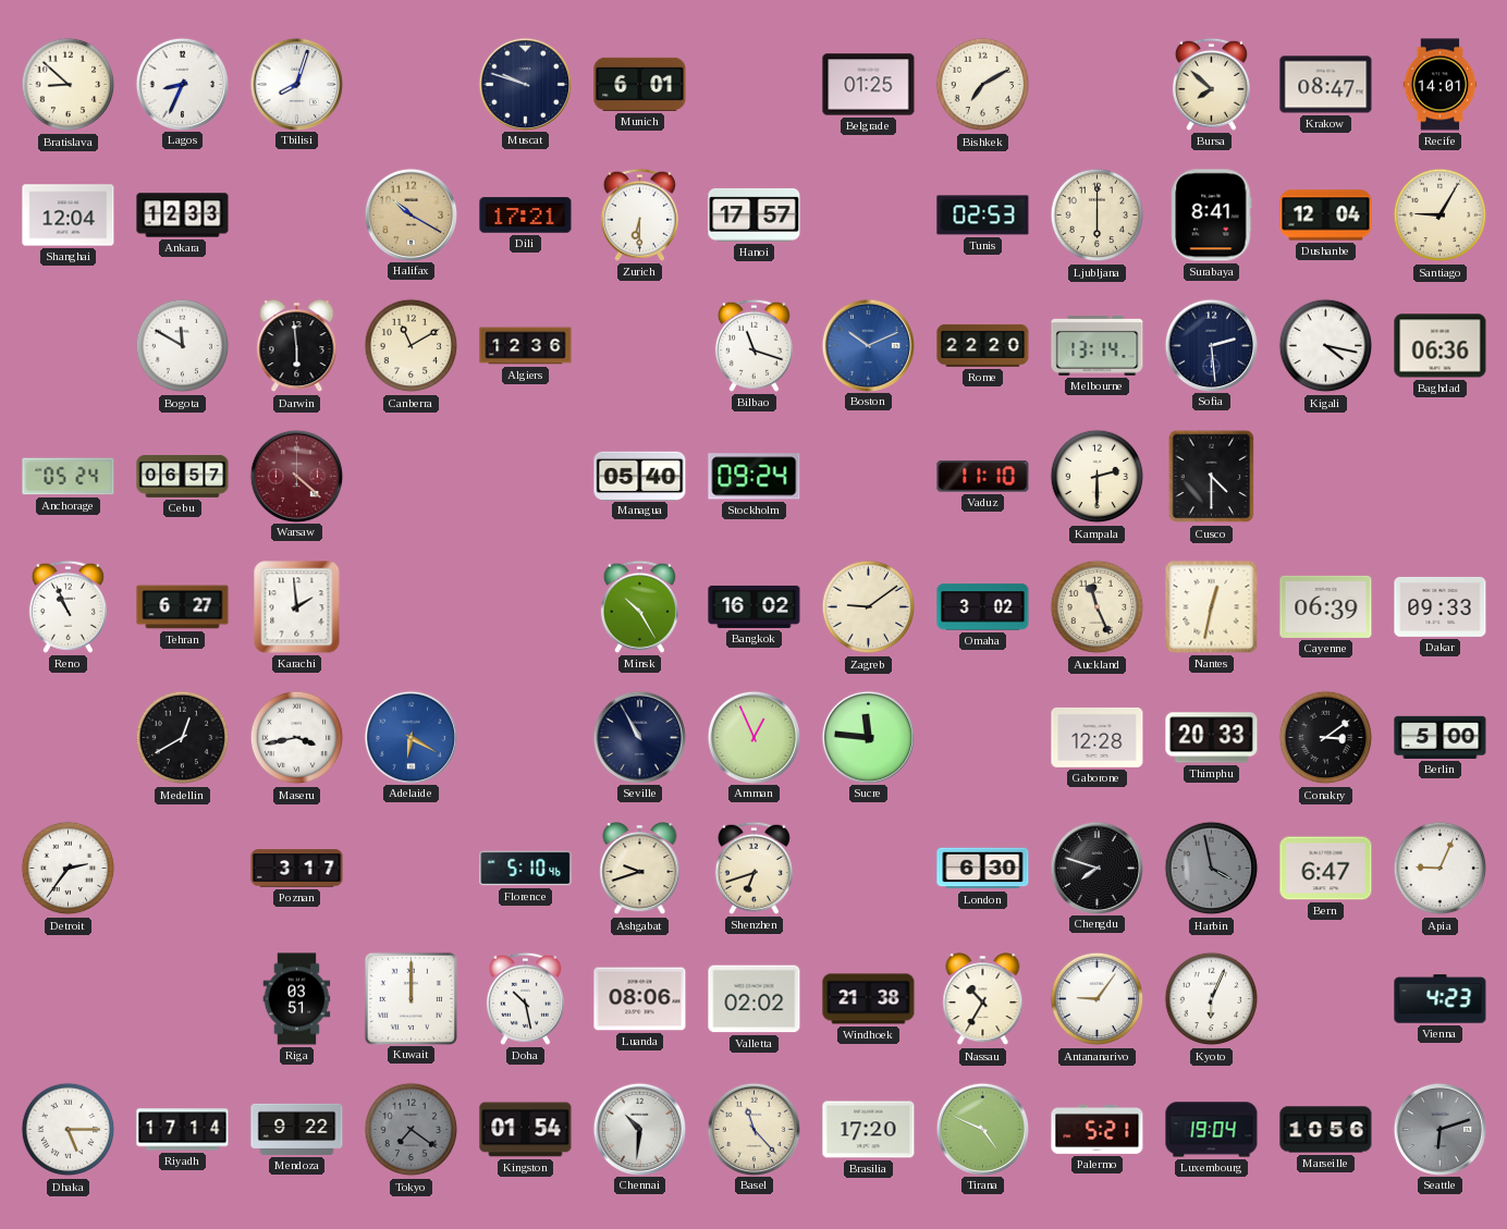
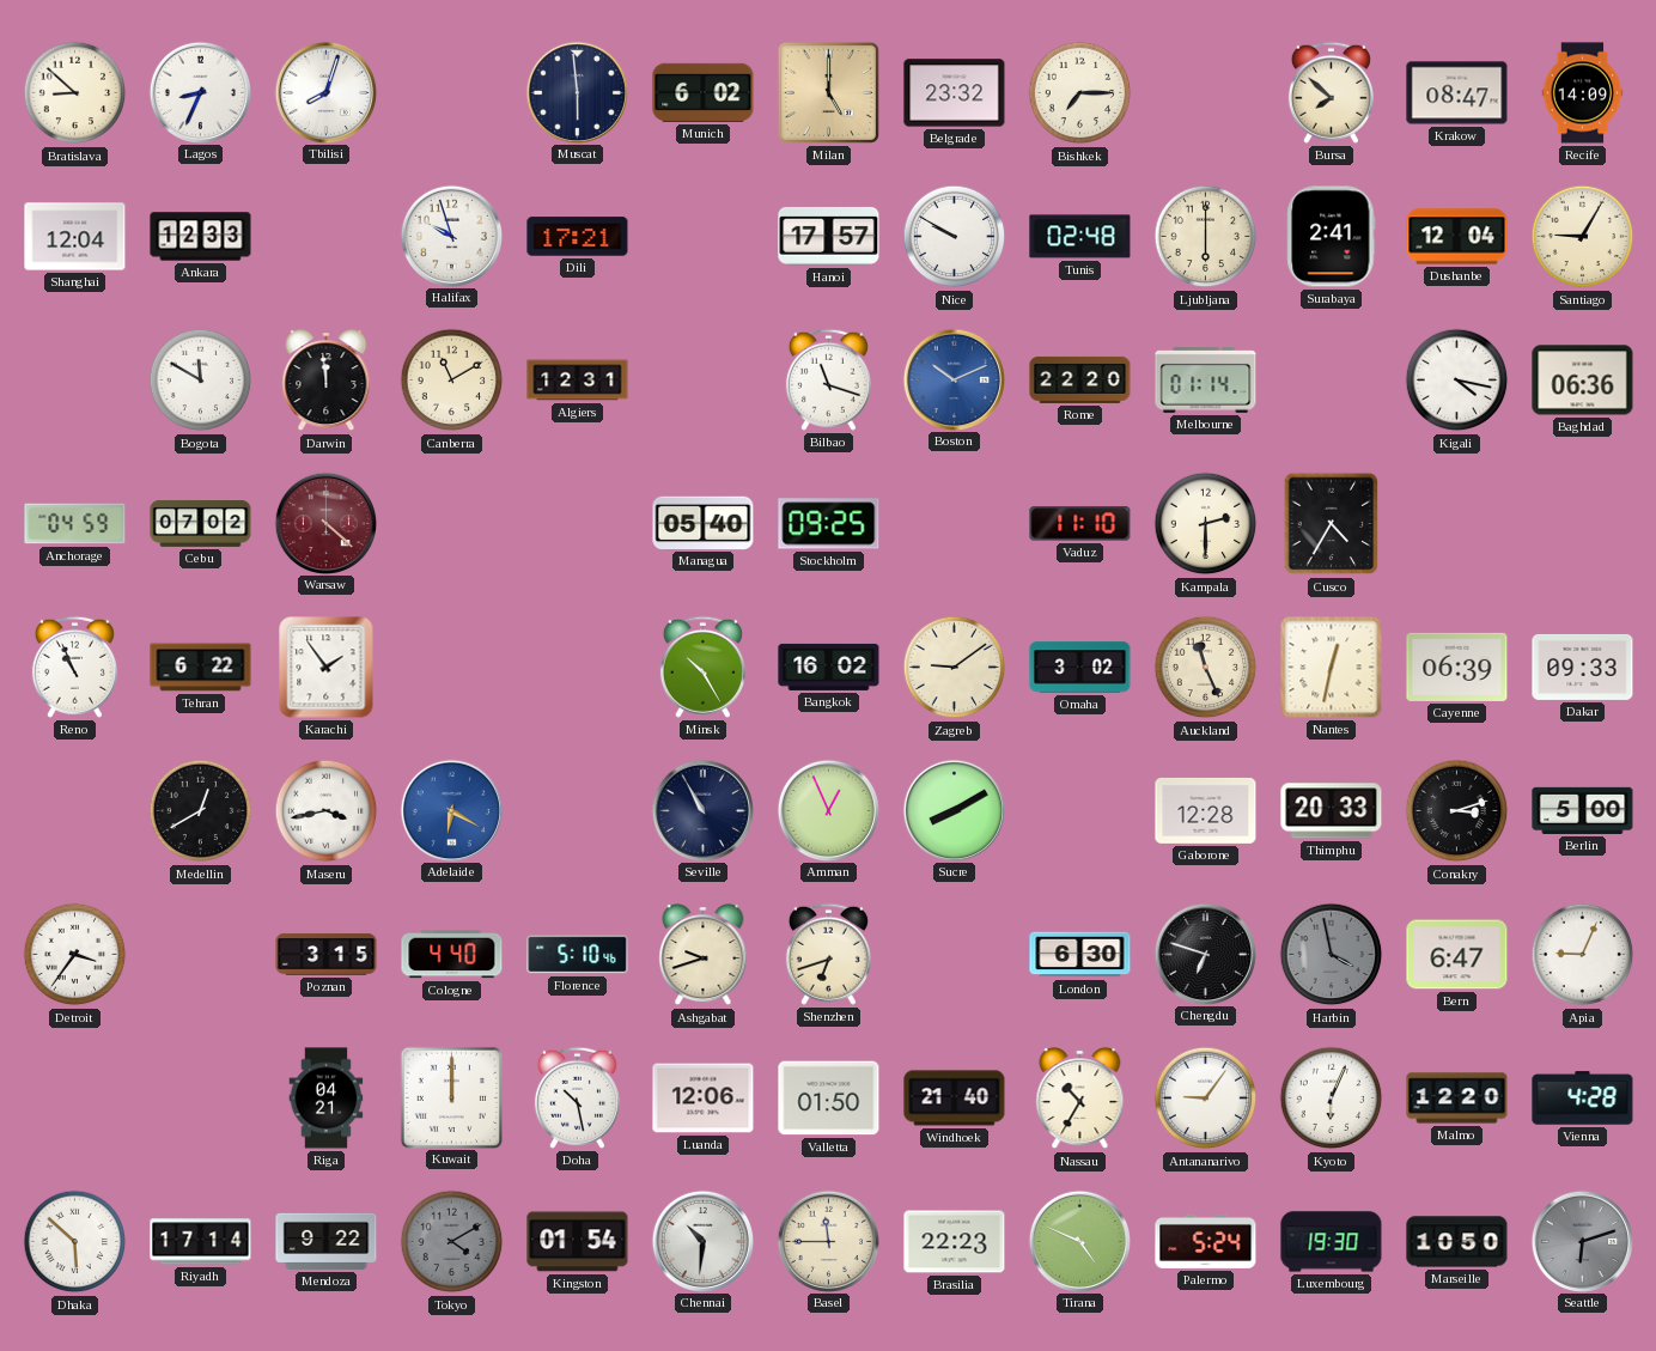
Muscat: 9:48 -> 5:59 (577, 92)
Munich: 6:01 -> 6:02 (704, 92)
Milan: none -> 5:00 (828, 92)
Belgrade: 01:25 -> 23:32 (955, 93)
Bishkek: 7:10 -> 7:15 (1080, 93)
Recife: 14:01 -> 14:09 (1583, 93)
Halifax: 10:20 -> 9:57 (451, 236)
Halifax dial: champagne -> white (451, 236)
Zurich: 6:30 -> none (639, 214)
Nice: none -> 9:50 (955, 237)
Tunis: 02:53 -> 02:48 (1080, 237)
Surabaya: 8:41 -> 2:41 (1332, 237)
Darwin: 5:59 -> 11:59 (327, 381)
Algiers: 12:36 -> 12:31 (578, 381)
Melbourne: 13:14 -> 01:14 (1206, 379)
Sofia: 2:29 -> none (1211, 345)
Anchorage: 05:24 -> 04:59 (75, 524)
Cebu: 06:57 -> 07:02 (201, 523)
Stockholm: 09:24 -> 09:25 (829, 524)
Cusco: 4:30 -> 4:35 (1332, 524)
Tehran: 6:27 -> 6:22 (201, 668)
Karachi: 1:59 -> 1:54 (327, 668)
Sucre: 11:46 -> 8:10 (954, 810)
Conakry: 3:09 -> 3:12 (1457, 811)
Detroit: 2:36 -> 3:36 (75, 955)
Poznan: 3:17 -> 3:15 (327, 955)
Cologne: none -> 4:40 (452, 955)
Chengdu: 7:48 -> 6:48 (1205, 954)
Riga: 03:51 -> 04:21 (327, 1099)
Luanda: 08:06 -> 12:06 (704, 1099)
Valletta: 02:02 -> 01:50 (829, 1099)
Windhoek: 21:38 -> 21:40 (955, 1099)
Malmo: none -> 12:20 (1457, 1099)
Vienna: 4:23 -> 4:28 (1583, 1099)
Dhaka: 5:15 -> 5:52 (75, 1242)
Tokyo: 7:21 -> 4:10 (452, 1242)
Basel: 11:23 -> 11:45 (828, 1241)
Brasilia: 17:20 -> 22:23 (955, 1242)
Palermo: 5:21 -> 5:24 (1206, 1241)
Luxembourg: 19:04 -> 19:30 (1332, 1242)
Marseille: 10:56 -> 10:50 (1457, 1242)
